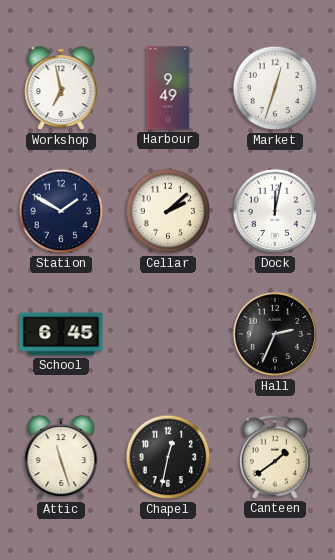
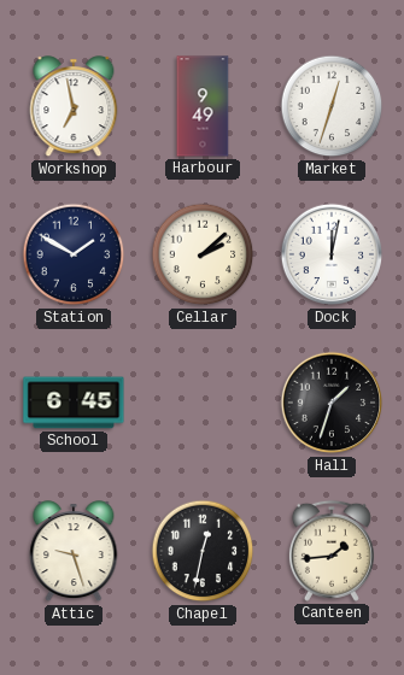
Hall: 2:34 -> 1:33 (332, 403)
Attic: 11:27 -> 9:27 (74, 552)
Canteen: 1:39 -> 1:44 (332, 551)
